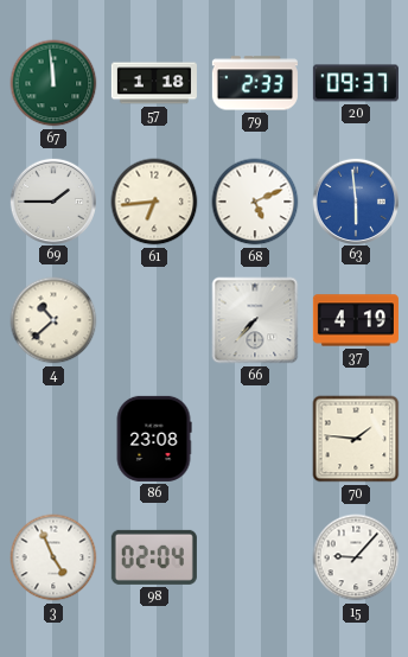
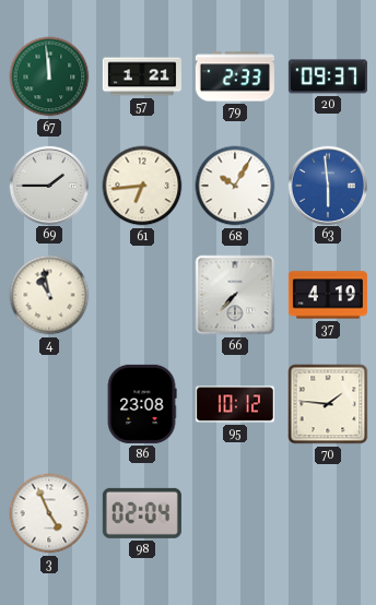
57: 1:18 -> 1:21 (142, 76)
68: 5:11 -> 10:05 (235, 186)
4: 10:38 -> 10:58 (49, 295)
95: none -> 10:12 (235, 404)
15: 9:07 -> none (356, 557)
